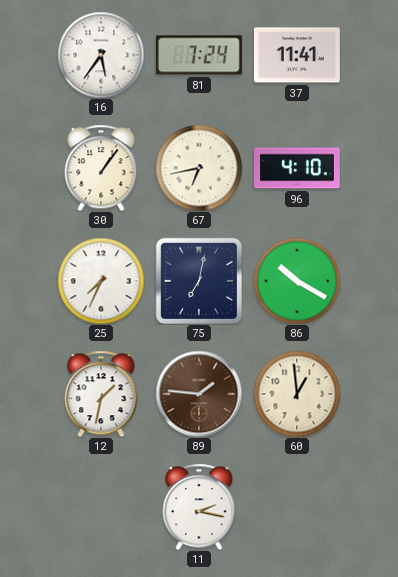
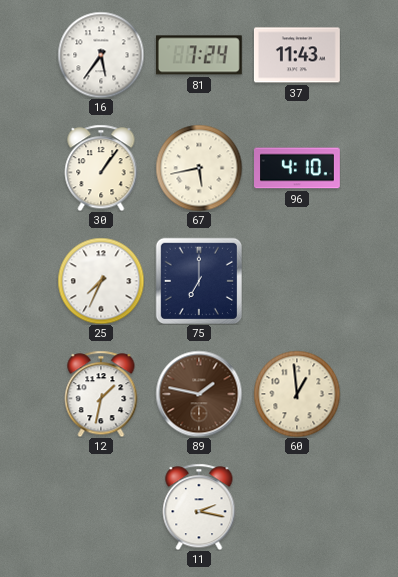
37: 11:41 -> 11:43 (297, 55)
67: 6:43 -> 5:43 (199, 168)
75: 7:02 -> 7:00 (199, 281)
86: 10:20 -> none (297, 281)
89: 1:46 -> 1:47 (199, 394)
